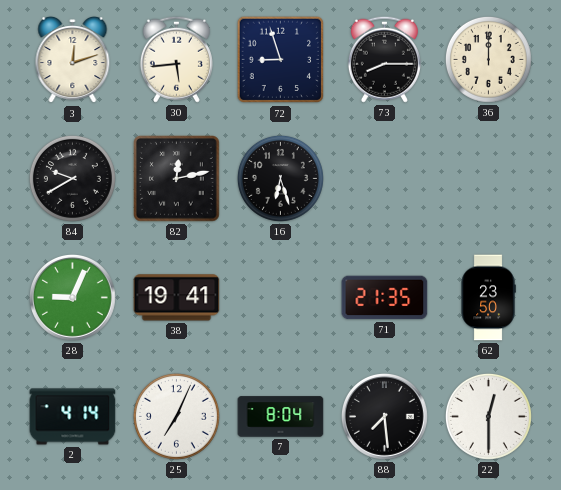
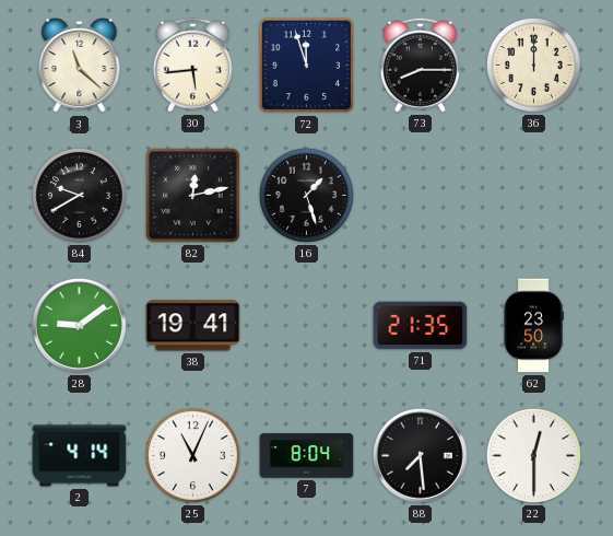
3: 12:12 -> 11:22 (80, 66)
72: 8:57 -> 11:57 (306, 66)
16: 6:27 -> 1:27 (306, 195)
28: 9:04 -> 9:09 (79, 325)
25: 7:04 -> 11:04 (192, 455)
